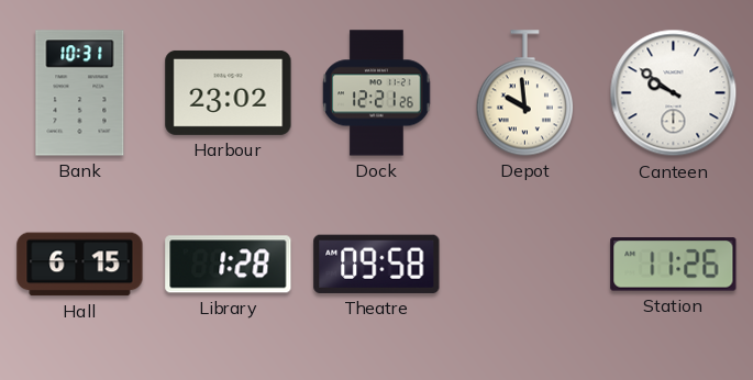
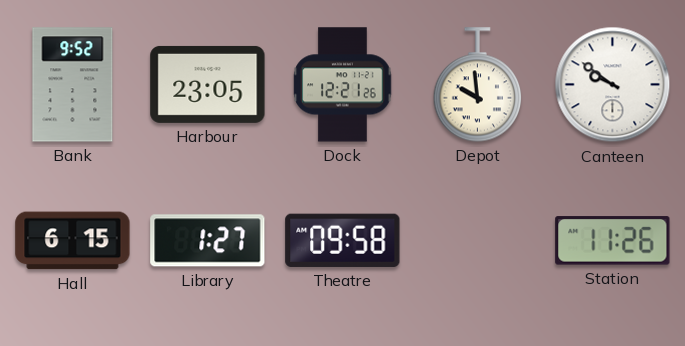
Bank: 10:31 -> 9:52 (73, 85)
Harbour: 23:02 -> 23:05 (208, 84)
Library: 1:28 -> 1:27 (208, 241)
